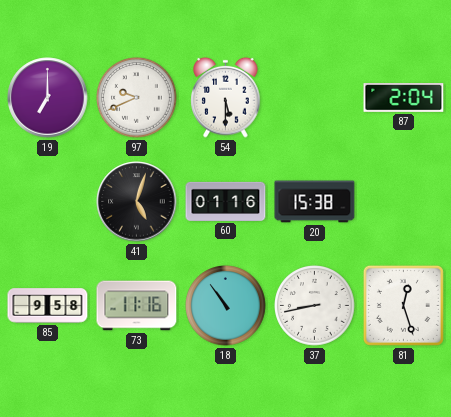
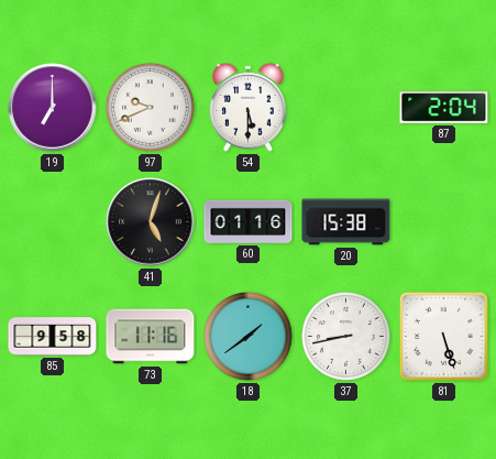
18: 10:54 -> 1:39 (249, 337)
81: 12:27 -> 5:27 (443, 336)
